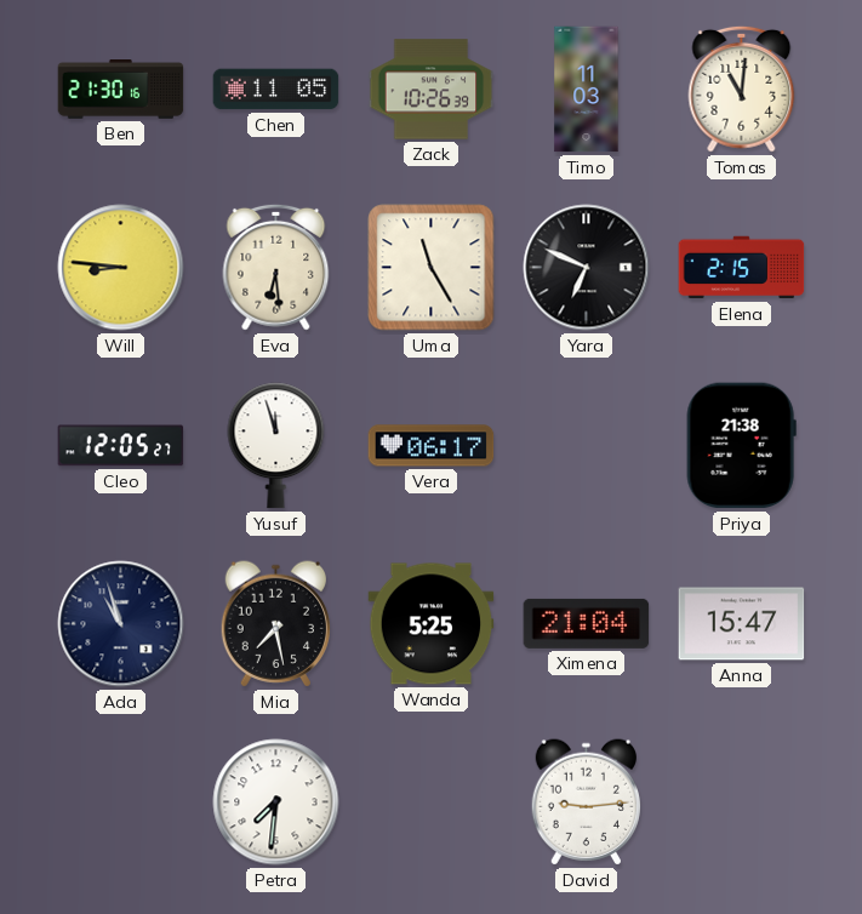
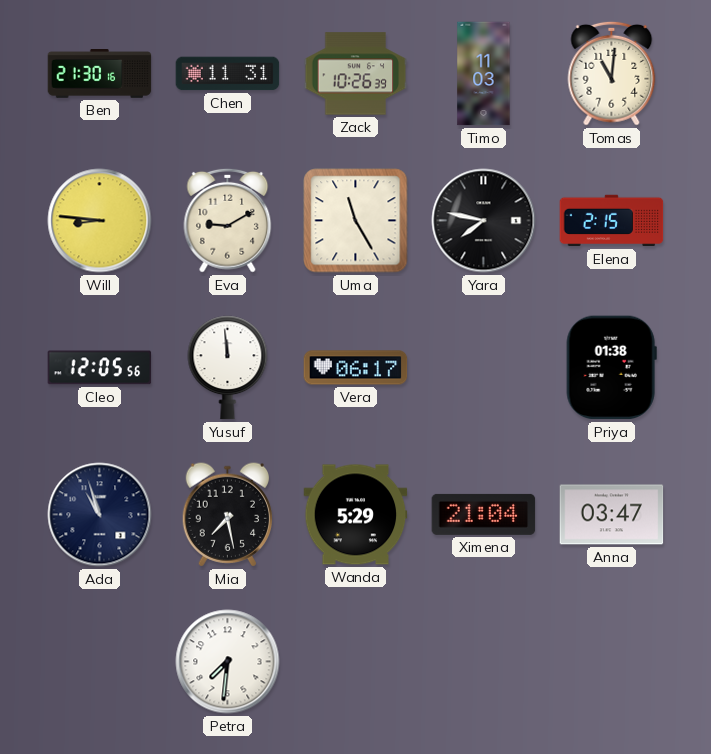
Chen: 11:05 -> 11:31 (228, 74)
Eva: 6:29 -> 9:10 (228, 220)
Yara: 6:49 -> 7:47 (484, 221)
Cleo: 12:05:27 -> 12:05:56 (100, 368)
Yusuf: 11:57 -> 11:59 (228, 368)
Priya: 21:38 -> 01:38 (611, 368)
Wanda: 5:25 -> 5:29 (356, 515)
Anna: 15:47 -> 03:47 (612, 515)
David: 9:14 -> none (586, 802)
